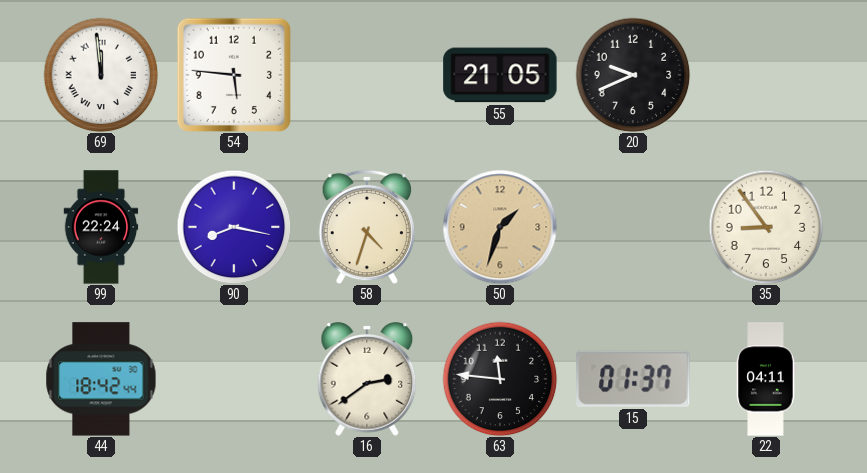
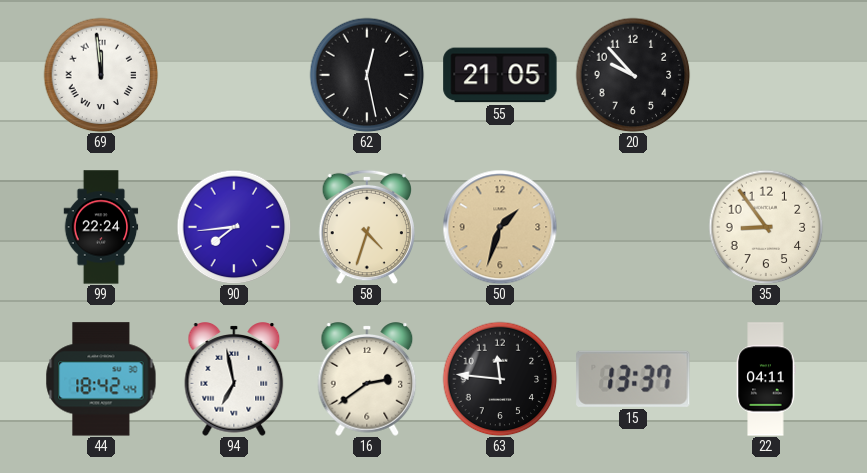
54: 5:46 -> none (234, 75)
62: none -> 12:28 (367, 75)
20: 9:41 -> 9:53 (633, 75)
90: 8:17 -> 7:44 (234, 227)
94: none -> 6:58 (234, 379)
15: 01:37 -> 13:37 (633, 379)
